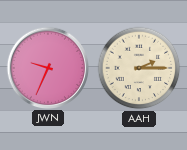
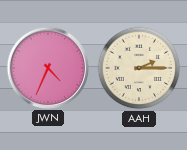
JWN: 9:34 -> 4:34 (47, 67)
